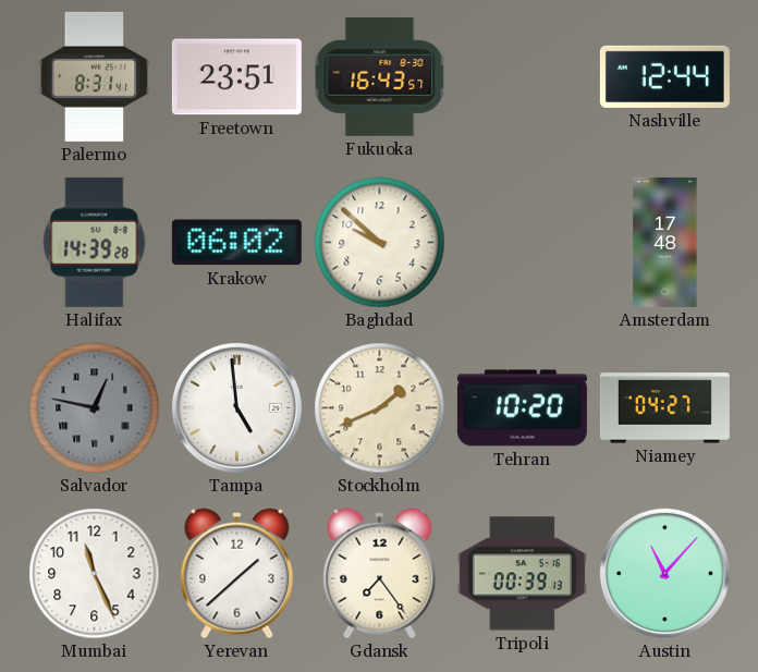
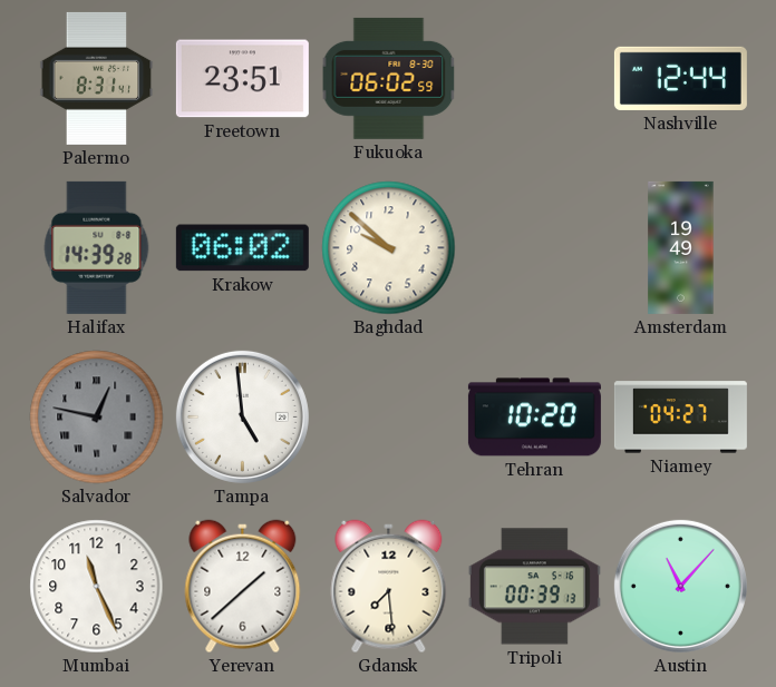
Fukuoka: 16:43 -> 06:02 (389, 78)
Amsterdam: 17:48 -> 19:49 (681, 247)
Stockholm: 1:41 -> none (380, 408)
Gdansk: 7:24 -> 7:29 (389, 587)
